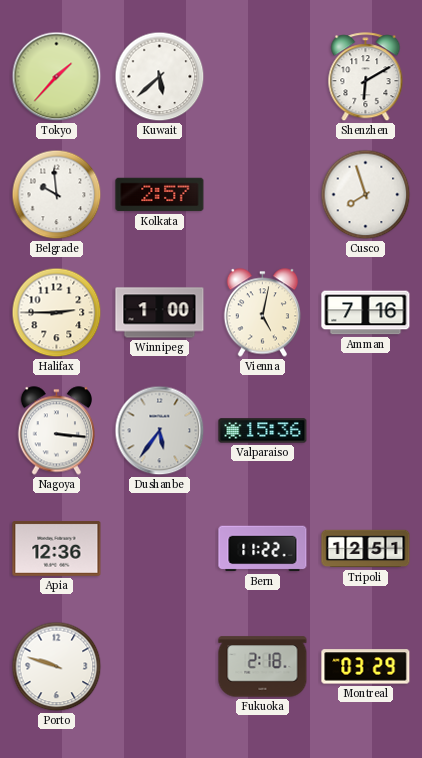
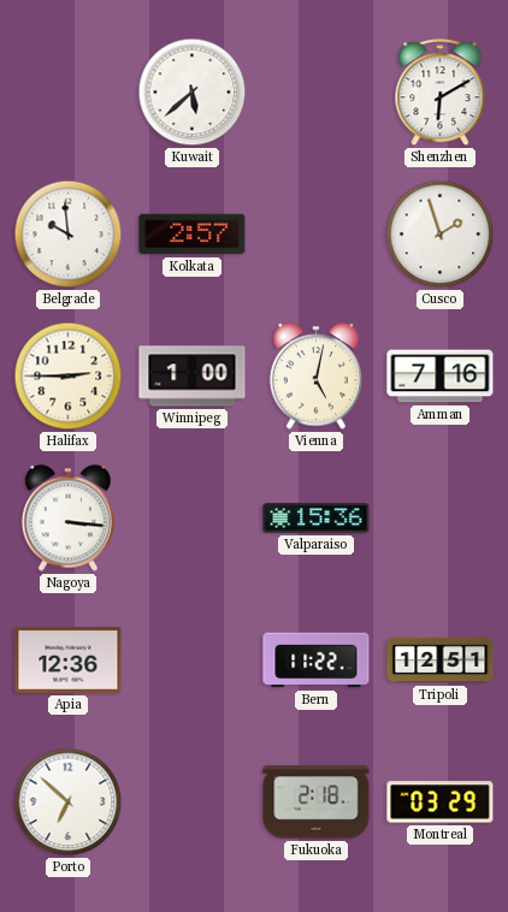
Tokyo: 1:37 -> none (57, 77)
Cusco: 7:57 -> 1:57 (441, 235)
Dushanbe: 5:36 -> none (160, 431)
Porto: 9:48 -> 6:52 (69, 803)
